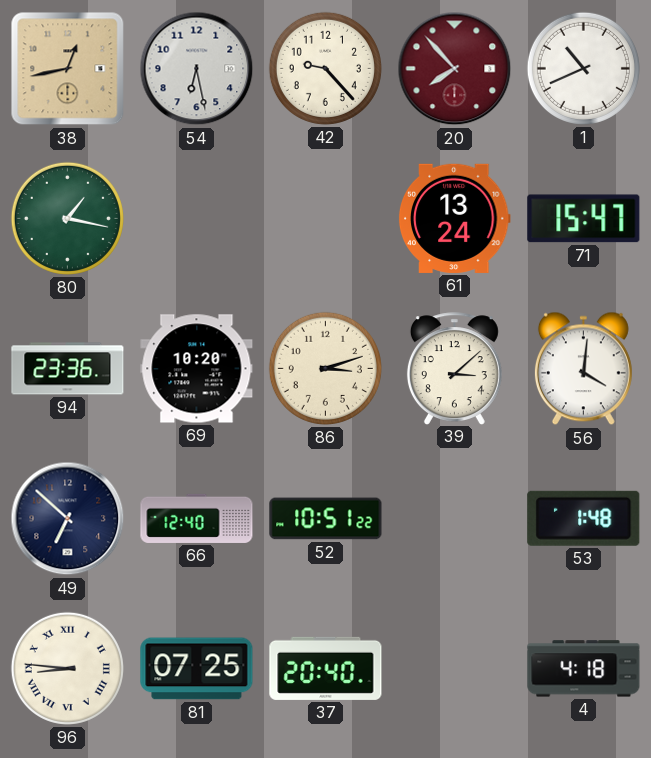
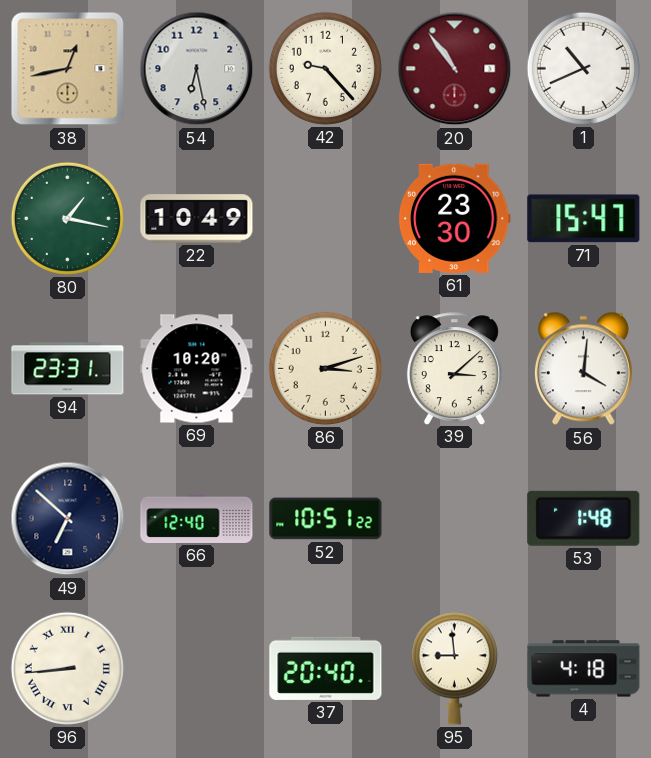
20: 7:53 -> 10:54 (455, 69)
22: none -> 10:49 (197, 219)
61: 13:24 -> 23:30 (454, 218)
94: 23:36 -> 23:31 (68, 369)
96: 8:46 -> 8:44 (67, 668)
81: 07:25 -> none (197, 669)
95: none -> 8:59 (454, 668)
